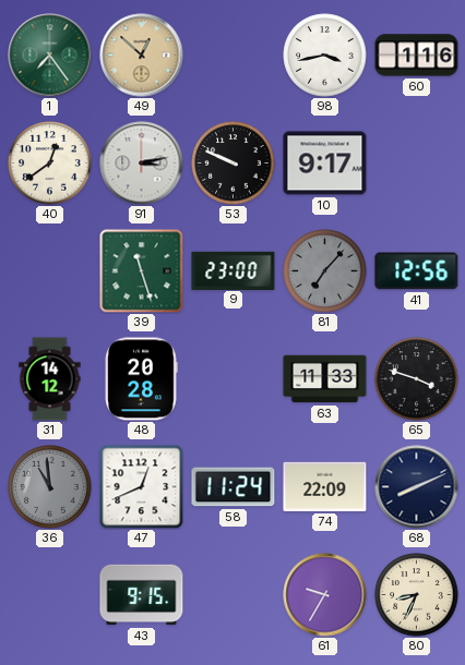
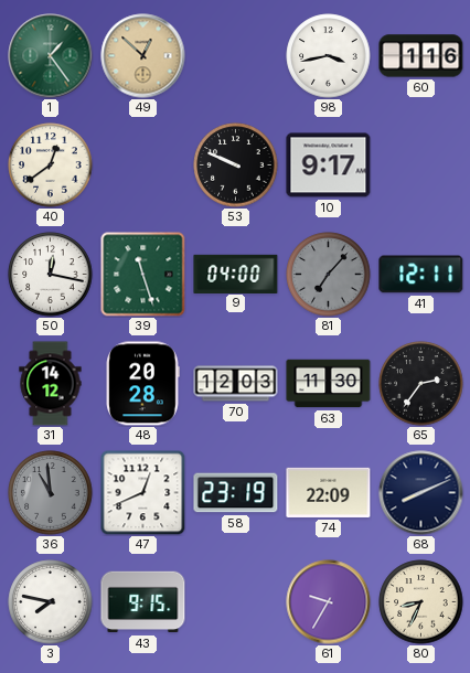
1: 7:24 -> 1:24 (51, 56)
91: 3:13 -> none (142, 164)
50: none -> 12:17 (51, 275)
9: 23:00 -> 04:00 (236, 274)
41: 12:56 -> 12:11 (421, 275)
70: none -> 12:03 (236, 384)
63: 11:33 -> 11:30 (329, 384)
65: 3:48 -> 2:36 (421, 384)
58: 11:24 -> 23:19 (236, 493)
3: none -> 7:47 (51, 602)
